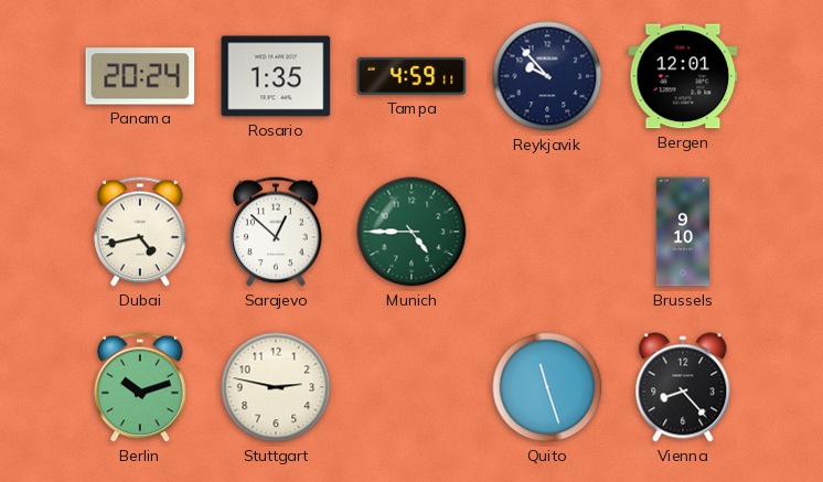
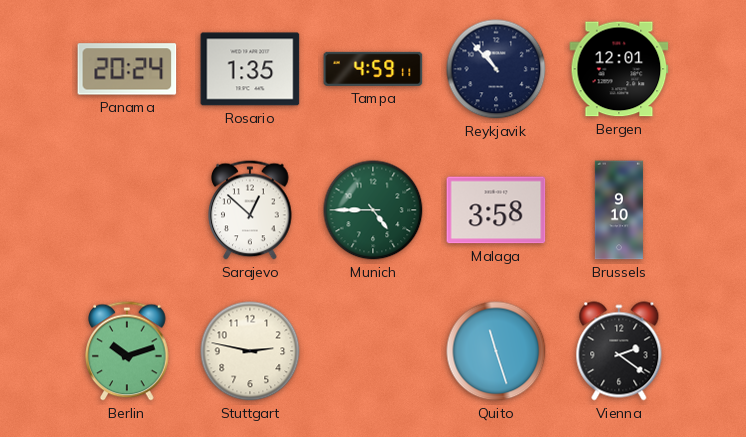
Reykjavik: 9:53 -> 10:53 (496, 69)
Dubai: 4:43 -> none (140, 232)
Malaga: none -> 3:58 (496, 210)
Vienna: 8:23 -> 2:21 (619, 351)
